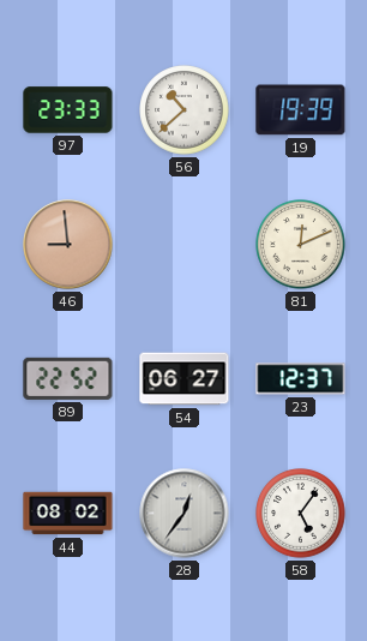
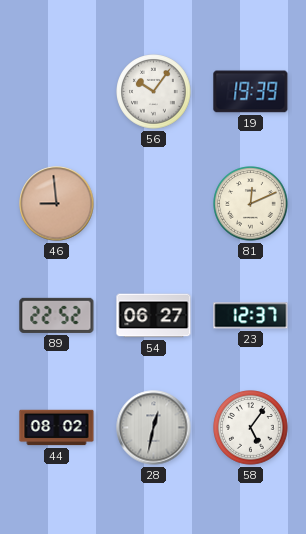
97: 23:33 -> none (68, 110)
56: 10:38 -> 10:06 (154, 92)
28: 12:36 -> 12:32 (154, 428)
